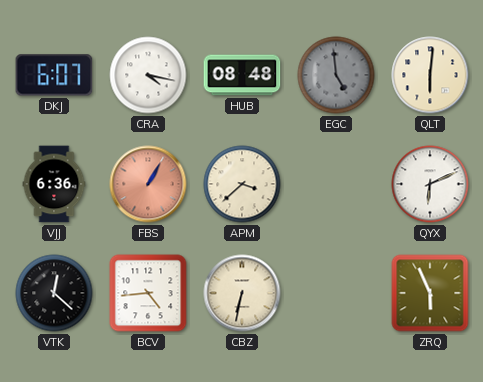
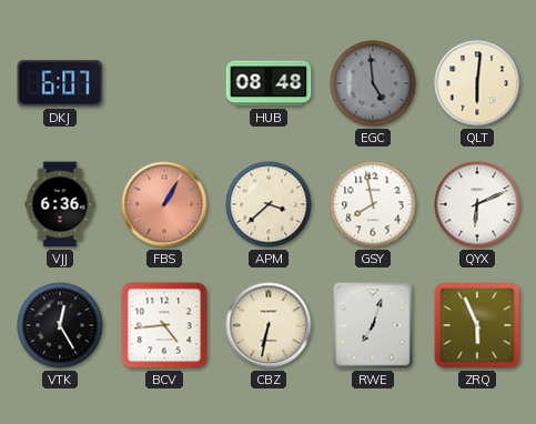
CRA: 4:17 -> none (148, 75)
GSY: none -> 7:58 (373, 204)
VTK: 12:22 -> 12:25 (60, 325)
RWE: none -> 7:03 (373, 325)
